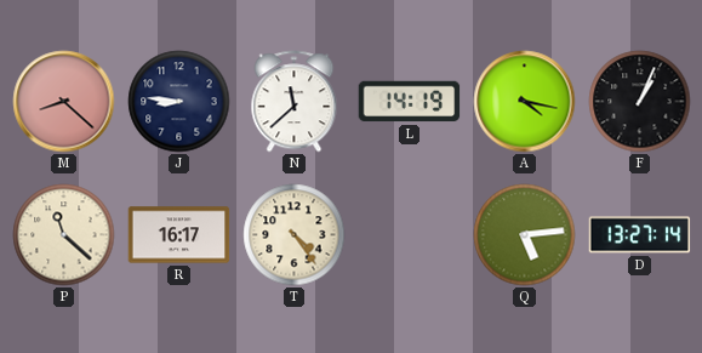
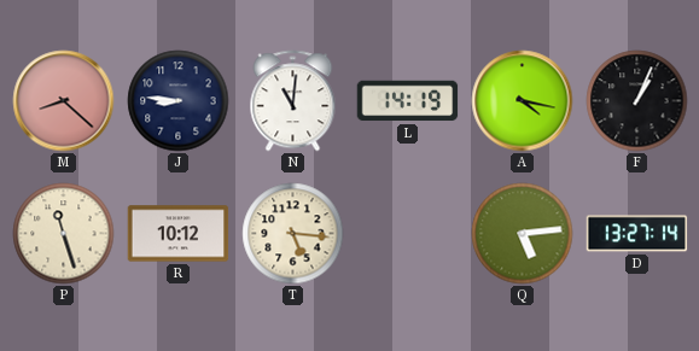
N: 11:38 -> 11:01 (293, 101)
P: 11:22 -> 11:27 (64, 234)
R: 16:17 -> 10:12 (179, 234)
T: 4:24 -> 5:16 (293, 234)
